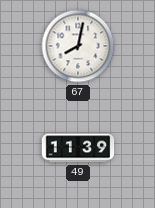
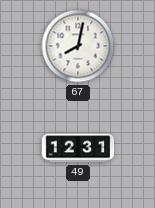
49: 11:39 -> 12:31 (78, 148)
